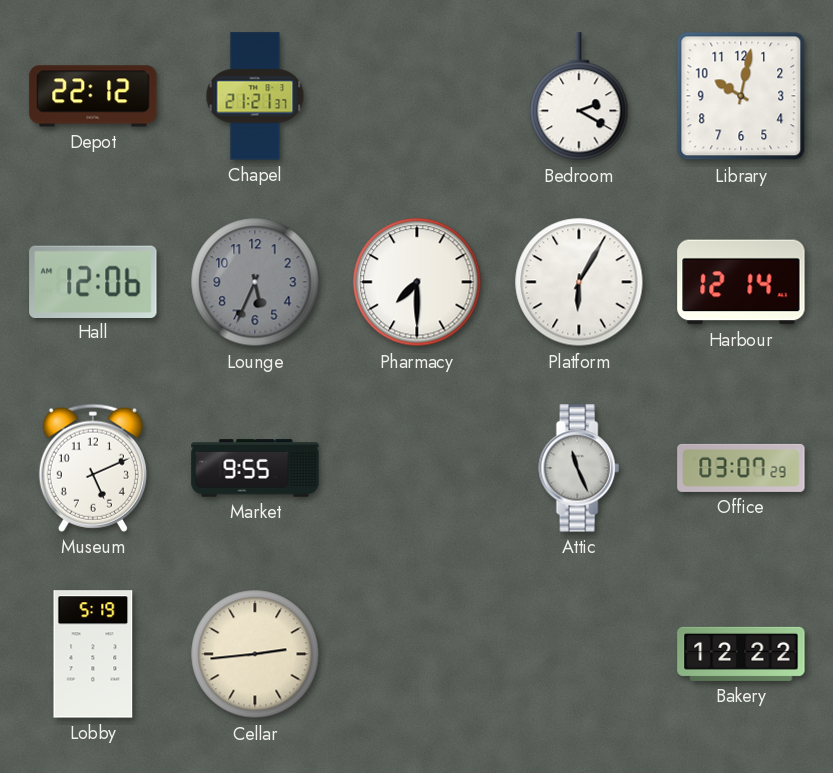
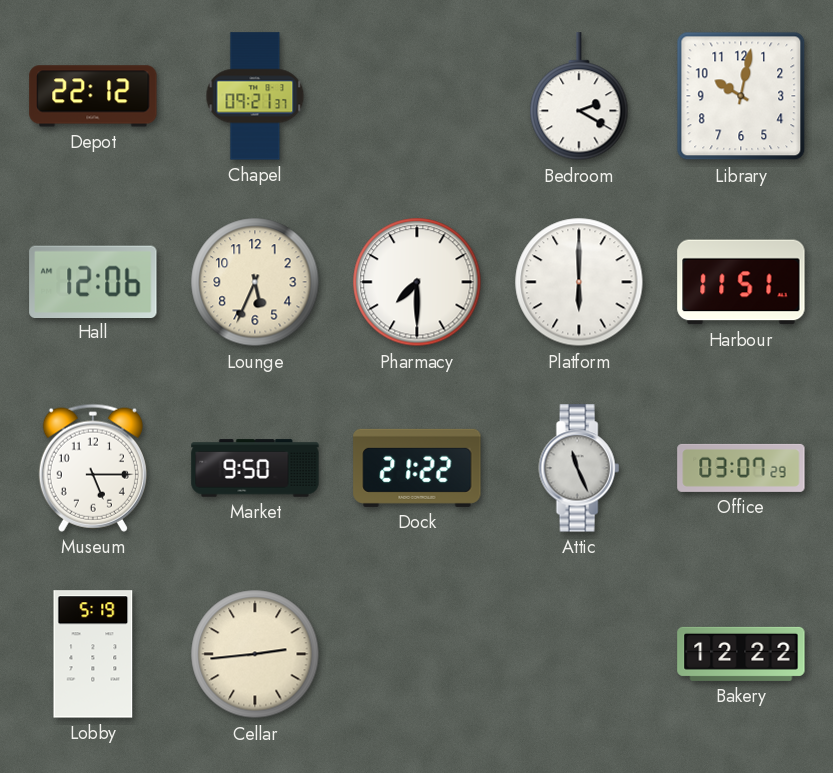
Chapel: 21:21 -> 09:21 (255, 96)
Lounge dial: grey -> cream (255, 282)
Platform: 6:05 -> 6:00 (579, 282)
Harbour: 12:14 -> 11:51 (741, 282)
Museum: 5:11 -> 5:15 (93, 468)
Market: 9:55 -> 9:50 (255, 468)
Dock: none -> 21:22 (417, 468)
